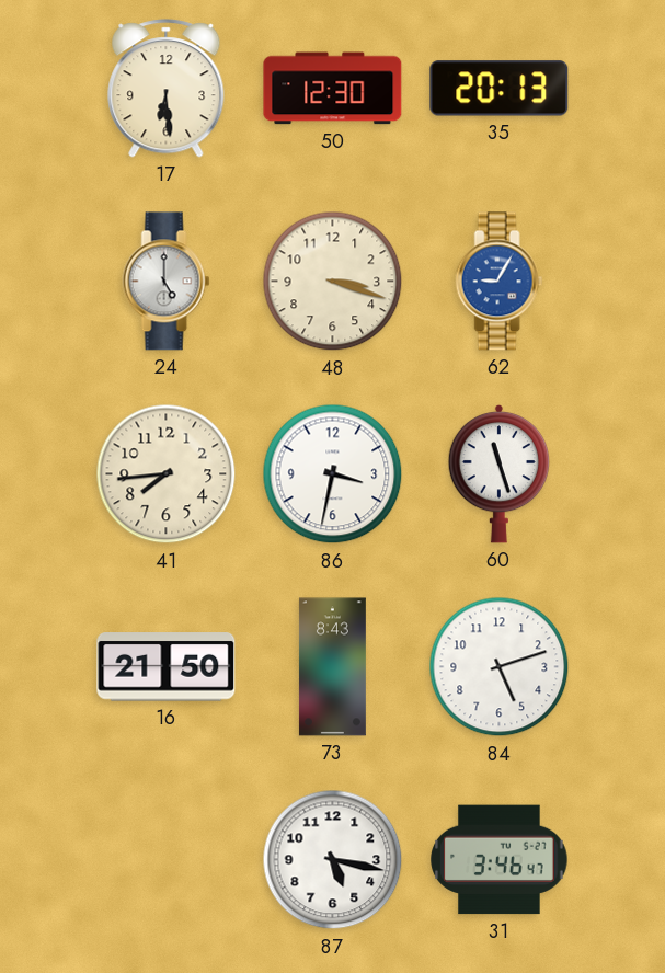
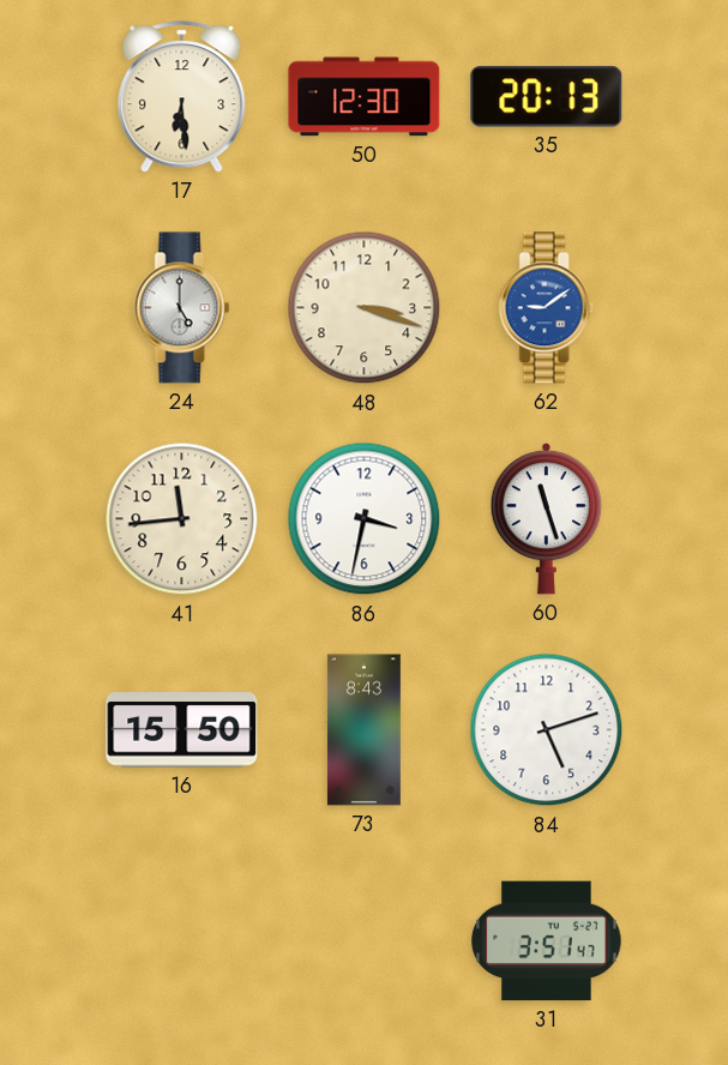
62: 9:05 -> 9:09 (547, 308)
41: 7:44 -> 11:44 (182, 519)
16: 21:50 -> 15:50 (182, 730)
87: 5:17 -> none (333, 860)
31: 3:46 -> 3:51 (547, 941)
